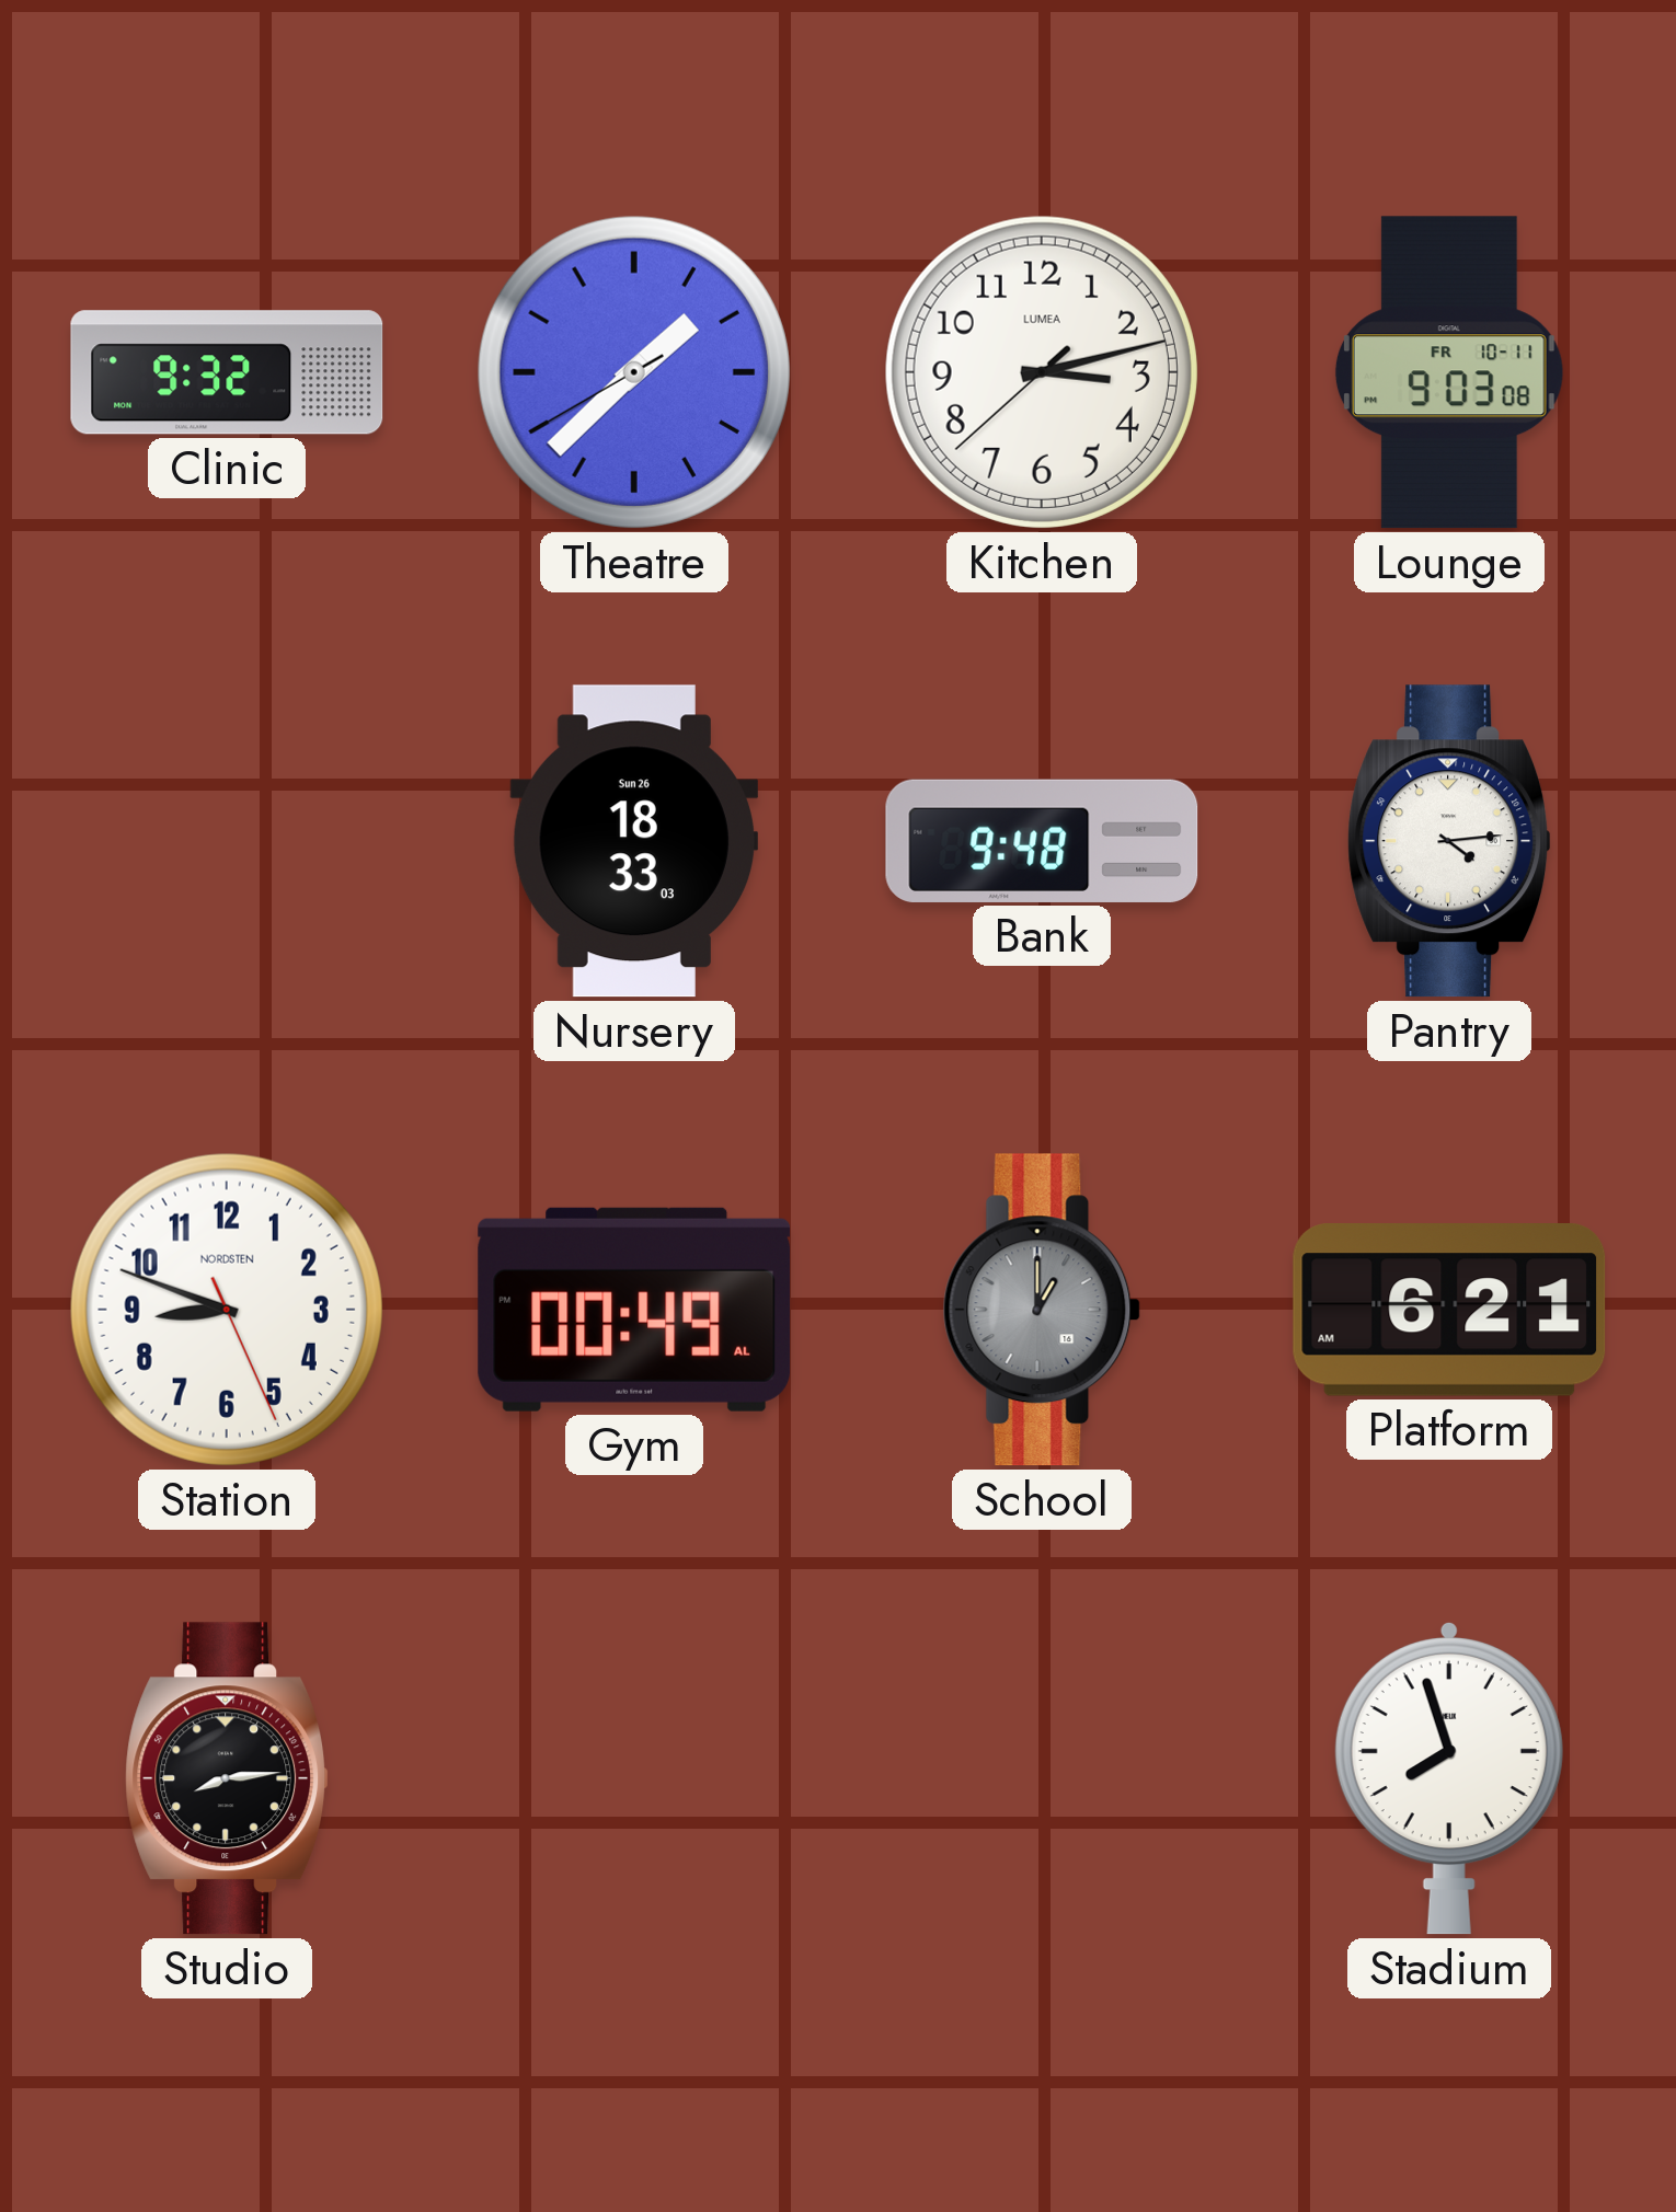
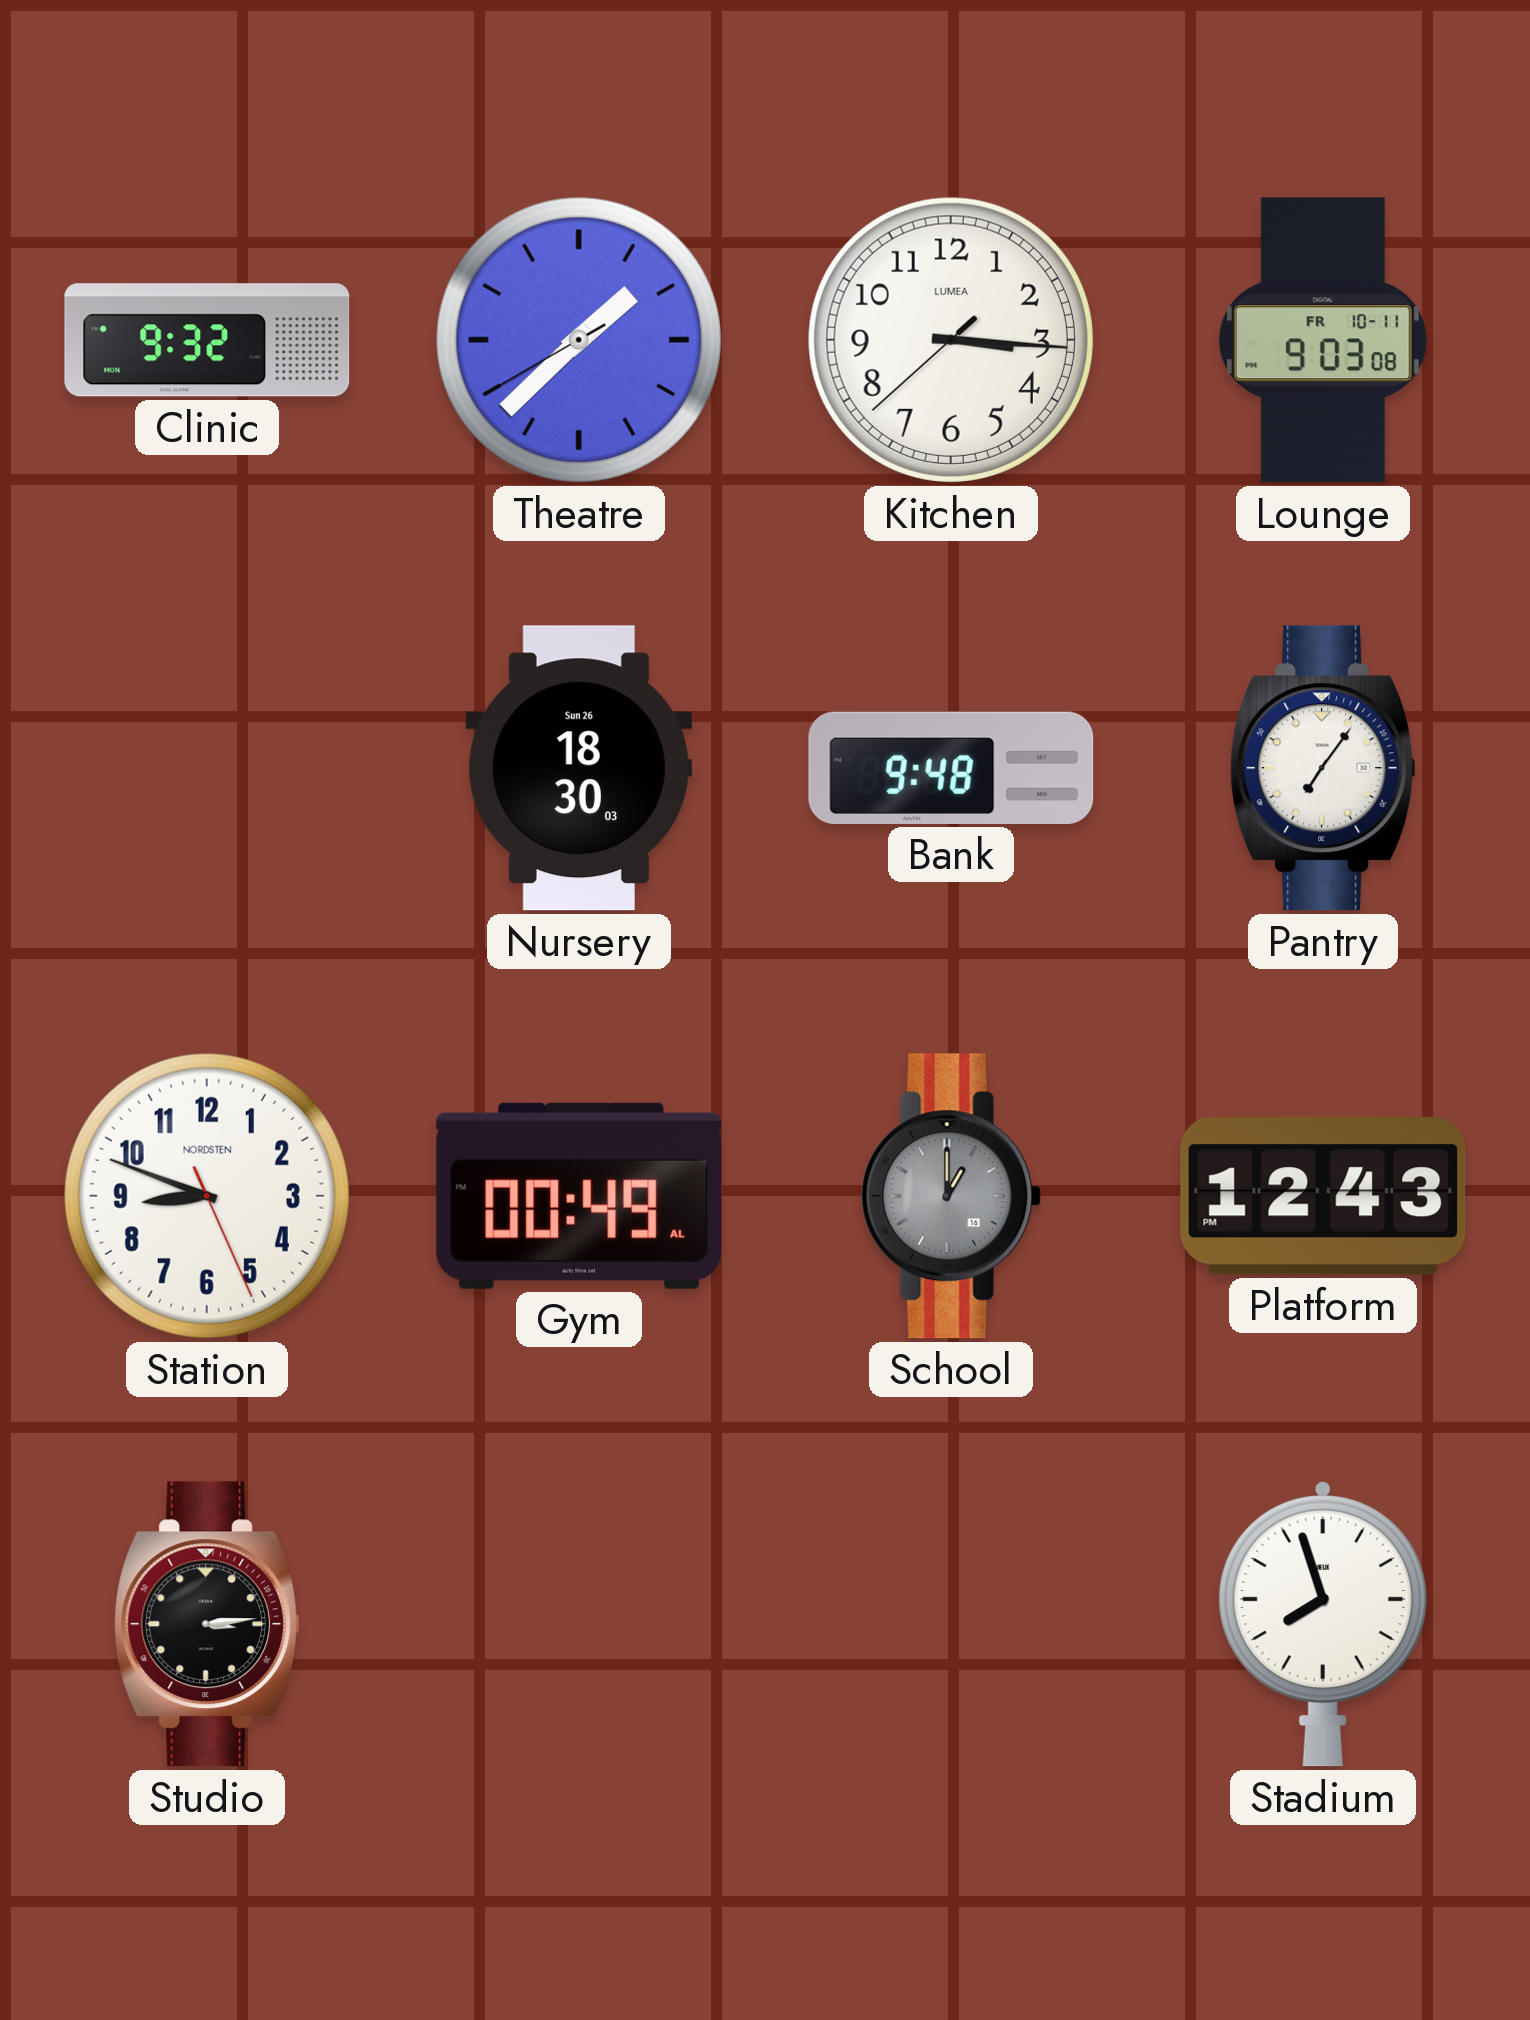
Kitchen: 3:12 -> 3:15 (951, 340)
Nursery: 18:33 -> 18:30 (578, 768)
Pantry: 4:14 -> 7:06 (1324, 768)
Platform: 6:21 -> 12:43 (1323, 1197)
Studio: 8:14 -> 3:14 (208, 1624)
